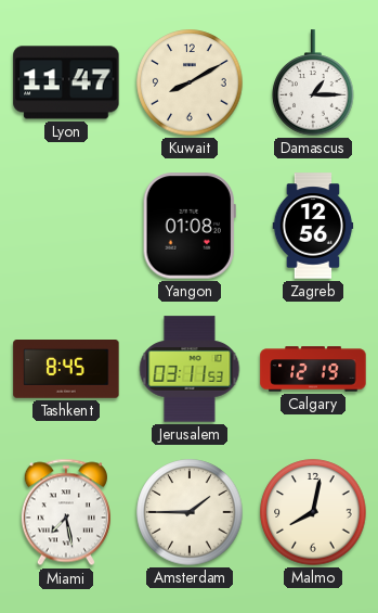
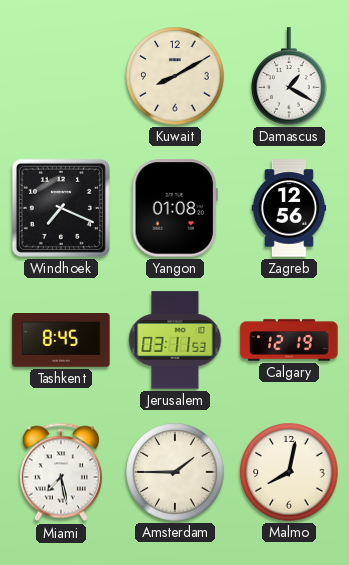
Lyon: 11:47 -> none (66, 82)
Damascus: 1:15 -> 1:20 (289, 76)
Windhoek: none -> 7:19 (61, 208)
